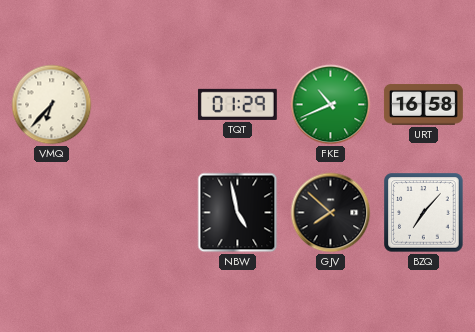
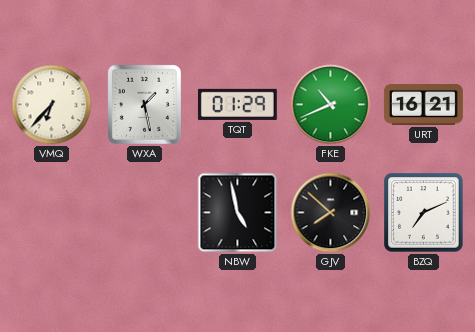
WXA: none -> 1:28 (144, 104)
URT: 16:58 -> 16:21 (423, 105)
BZQ: 7:07 -> 7:11 (424, 213)
